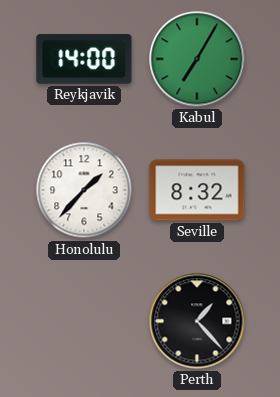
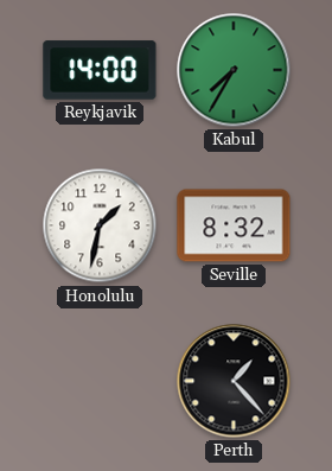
Kabul: 7:05 -> 7:35 (234, 70)
Honolulu: 1:37 -> 1:32 (100, 225)
